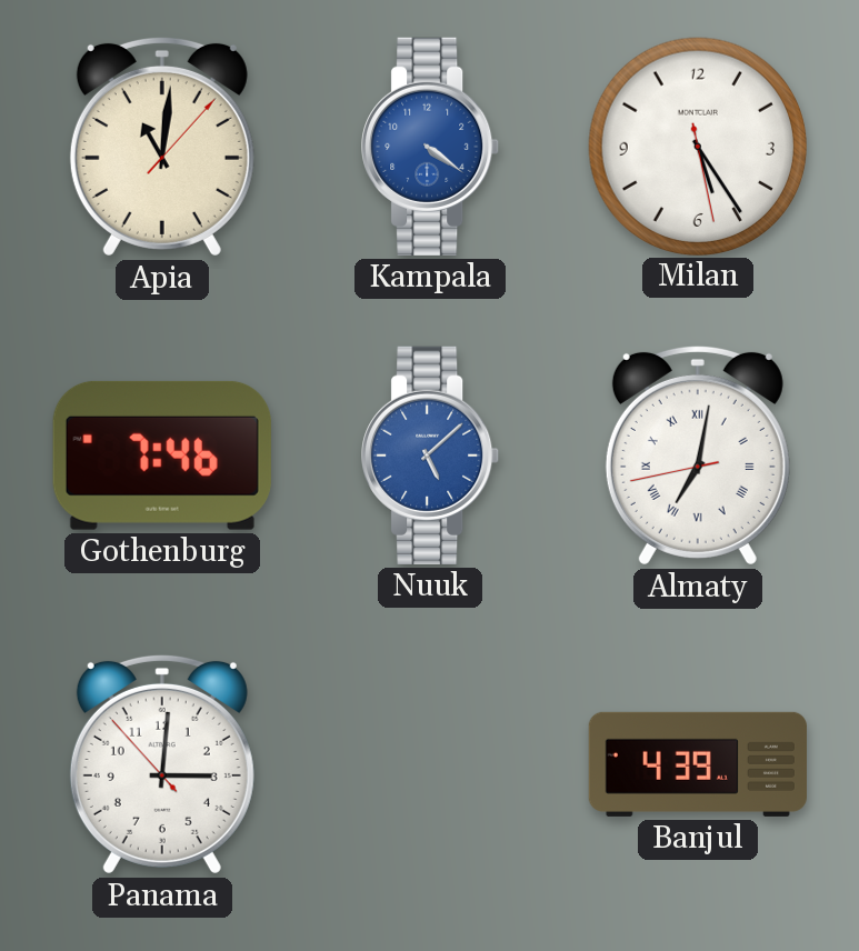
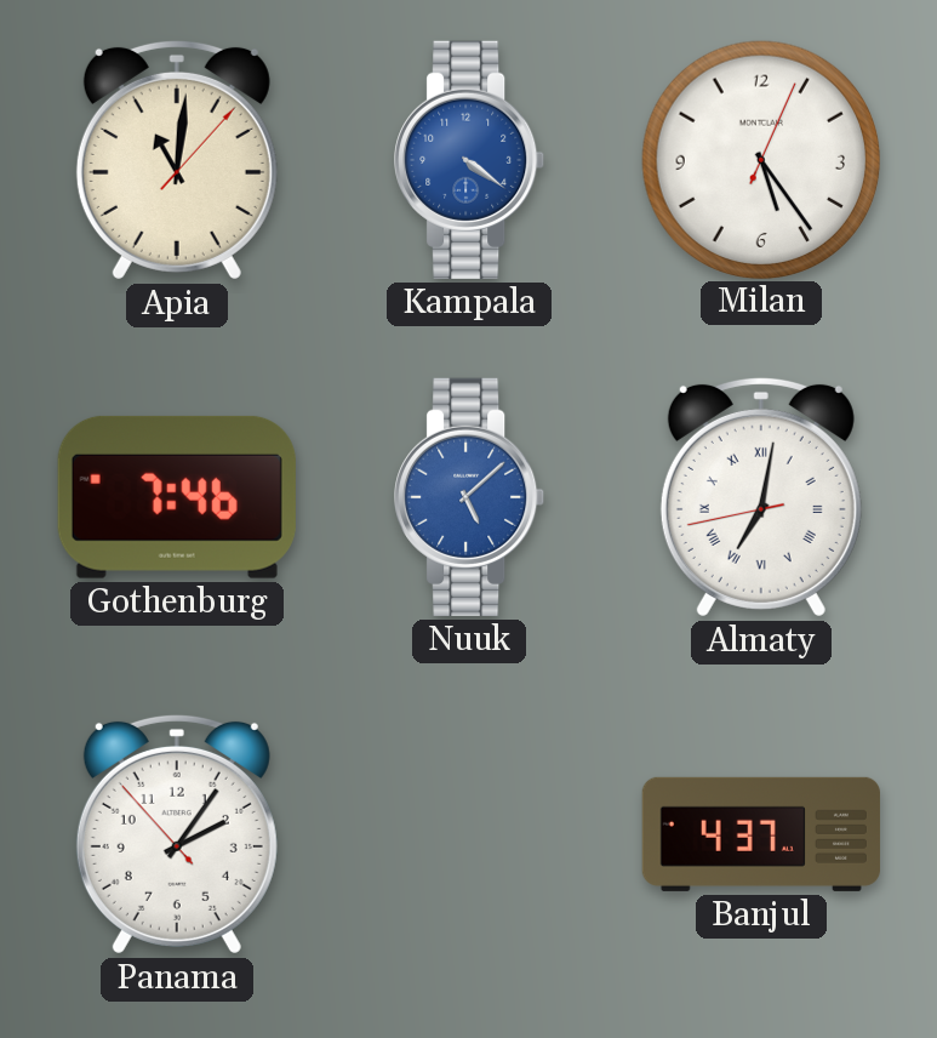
Milan: 5:24:28 -> 5:24:04 (760, 159)
Panama: 3:00 -> 2:05 (177, 834)
Banjul: 4:39 -> 4:37 (761, 834)
